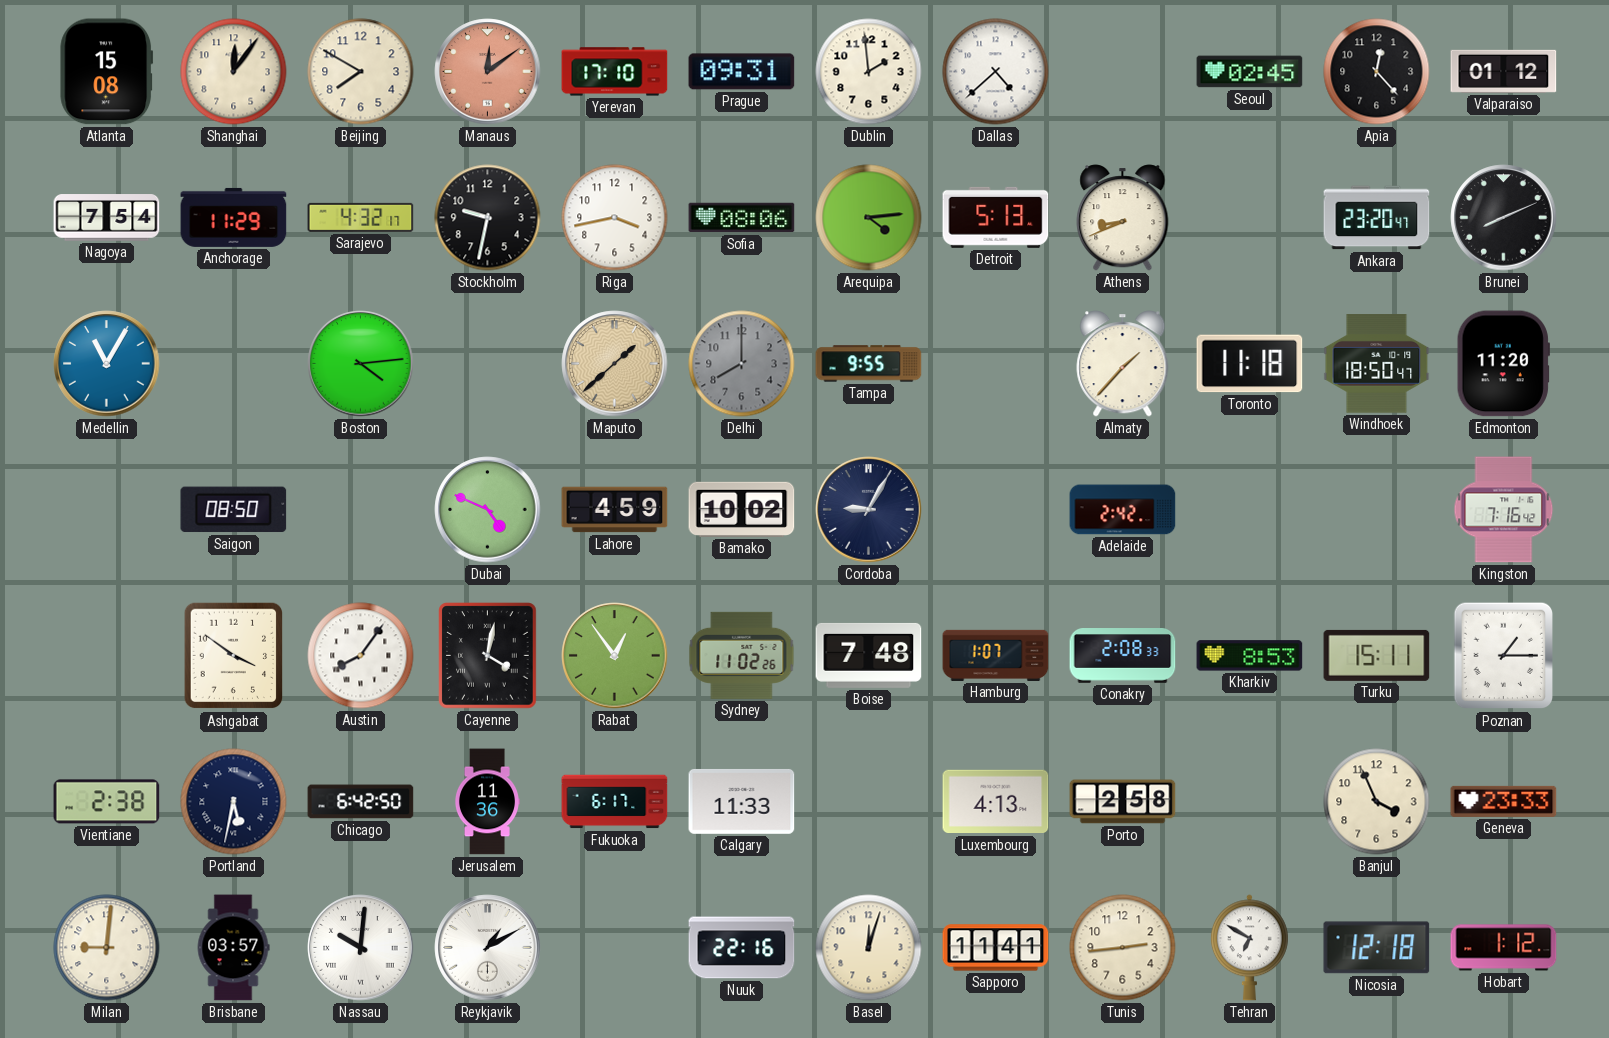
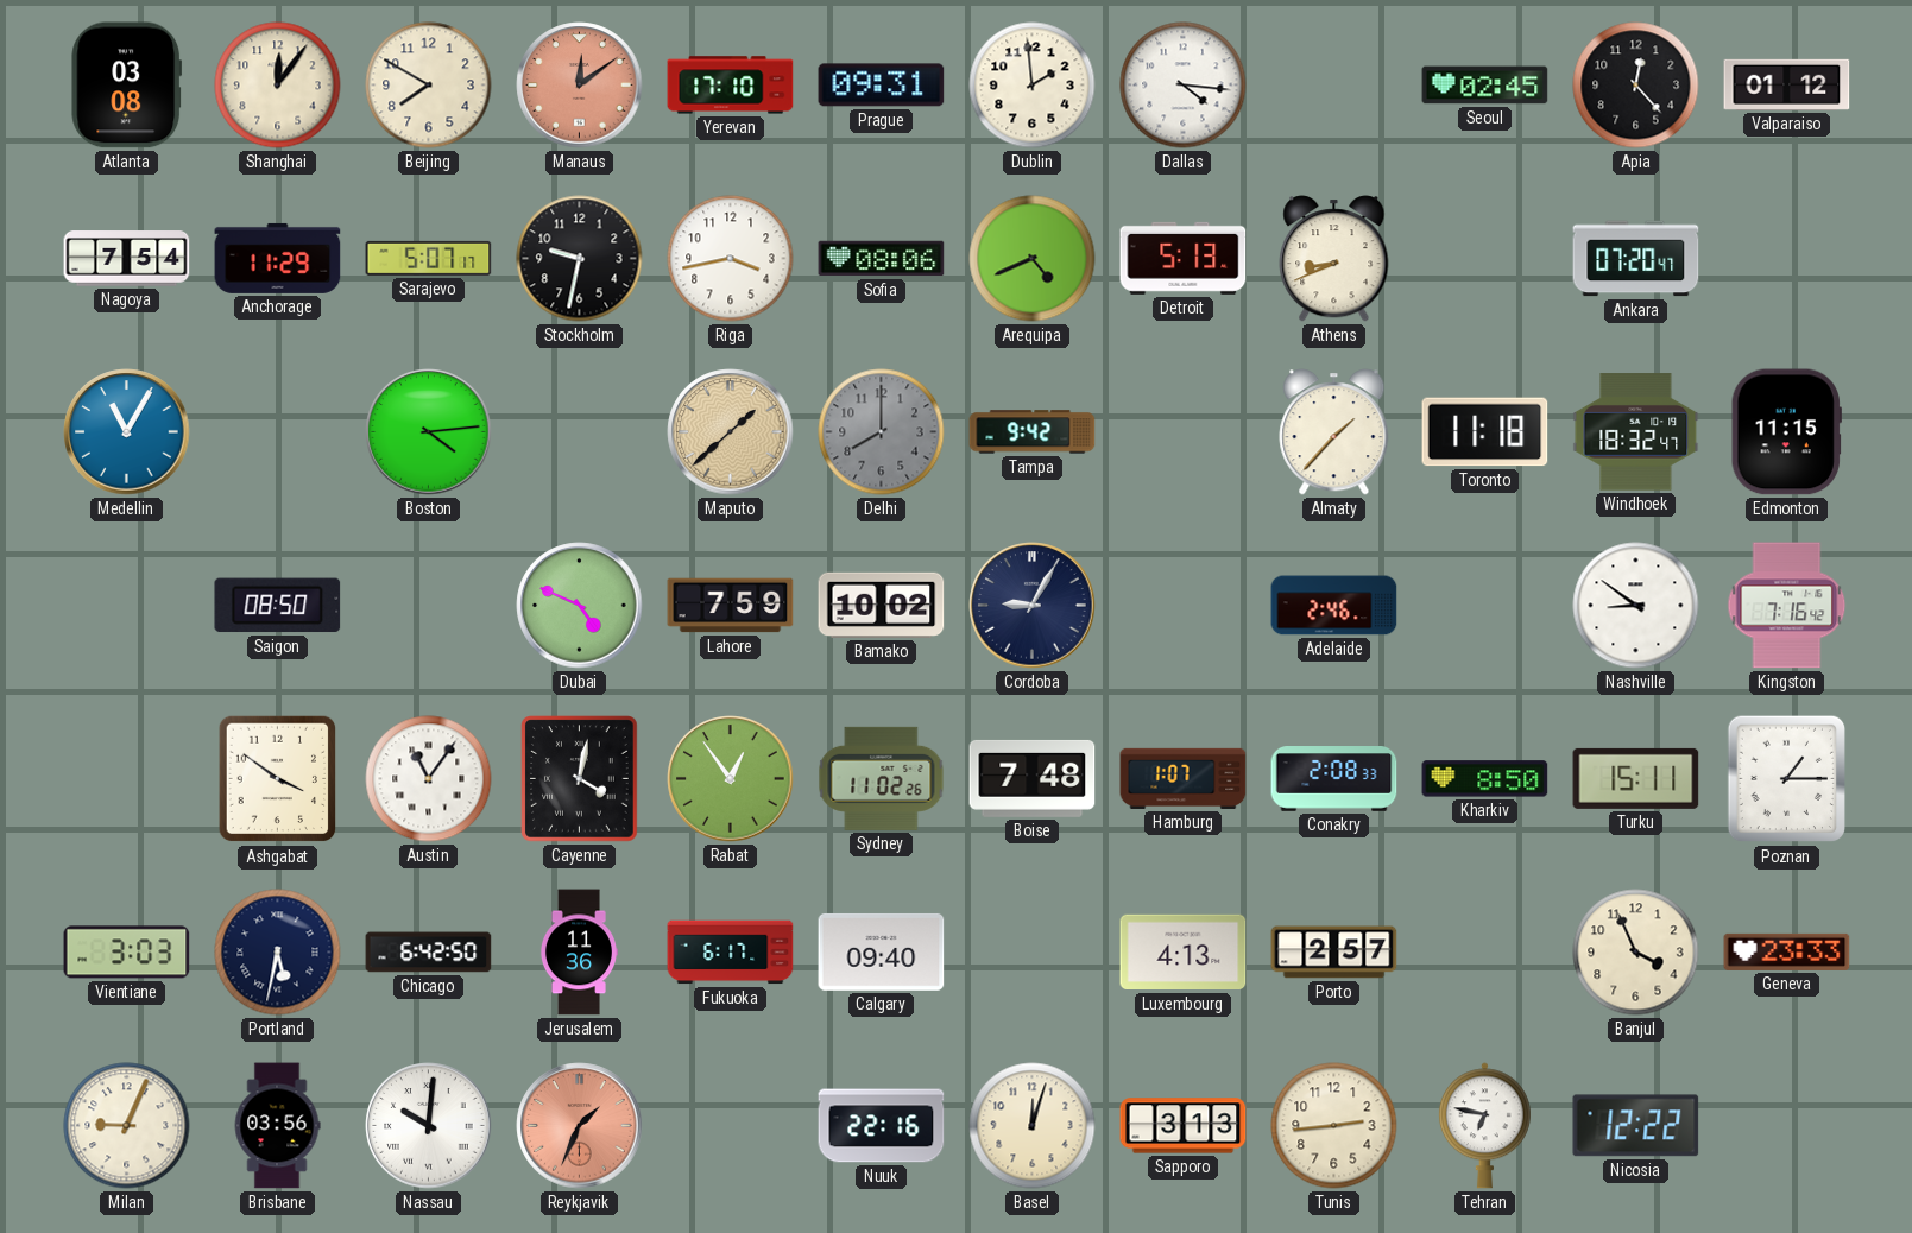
Atlanta: 15:08 -> 03:08 (127, 86)
Dallas: 4:38 -> 4:16 (1184, 86)
Sarajevo: 4:32 -> 5:07 (429, 258)
Arequipa: 4:14 -> 4:41 (1033, 259)
Ankara: 23:20 -> 07:20 (1636, 259)
Brunei: 8:11 -> none (1504, 218)
Tampa: 9:55 -> 9:42 (1033, 432)
Windhoek: 18:50 -> 18:32 (1636, 432)
Edmonton: 11:20 -> 11:15 (1786, 432)
Lahore: 4:59 -> 7:59 (731, 606)
Adelaide: 2:42 -> 2:46 (1334, 606)
Nashville: none -> 8:51 (1636, 606)
Austin: 8:06 -> 11:06 (429, 779)
Kharkiv: 8:53 -> 8:50 (1485, 779)
Vientiane: 2:38 -> 3:03 (127, 953)
Calgary: 11:33 -> 09:40 (882, 953)
Porto: 2:58 -> 2:57 (1334, 953)
Milan: 9:01 -> 9:04 (127, 1126)
Brisbane: 03:57 -> 03:56 (277, 1126)
Reykjavik: 1:10 -> 1:34 (580, 1126)
Reykjavik dial: white -> salmon (580, 1126)
Sapporo: 11:41 -> 3:13 (1184, 1126)
Tehran: 6:50 -> 6:47 (1484, 1126)
Nicosia: 12:18 -> 12:22 (1636, 1126)
Hobart: 1:12 -> none (1504, 948)
